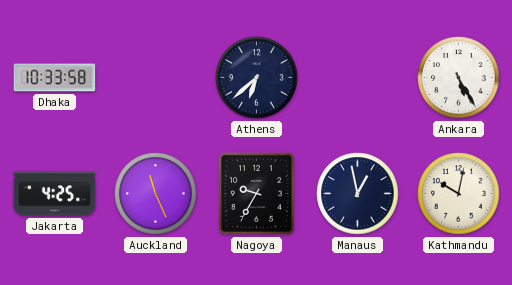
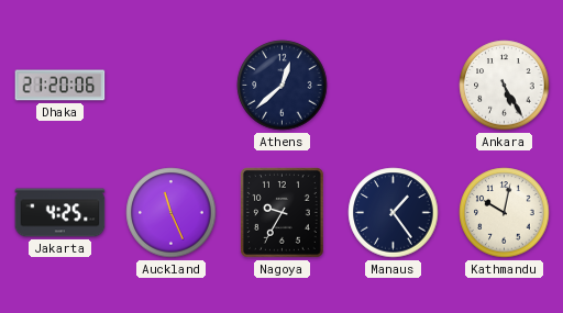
Dhaka: 10:33 -> 21:20 (60, 86)
Athens: 6:38 -> 12:38 (283, 86)
Manaus: 12:58 -> 1:24 (394, 213)
